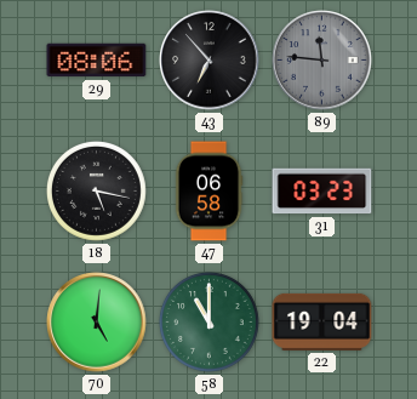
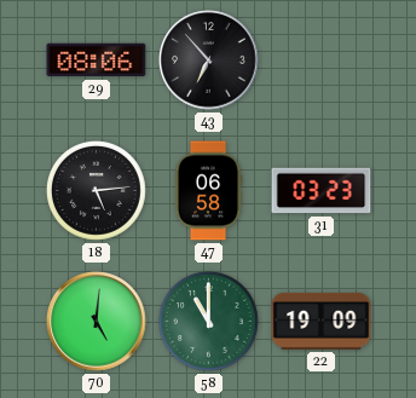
89: 11:46 -> none (322, 61)
18: 5:17 -> 5:14 (96, 190)
22: 19:04 -> 19:09 (322, 321)
